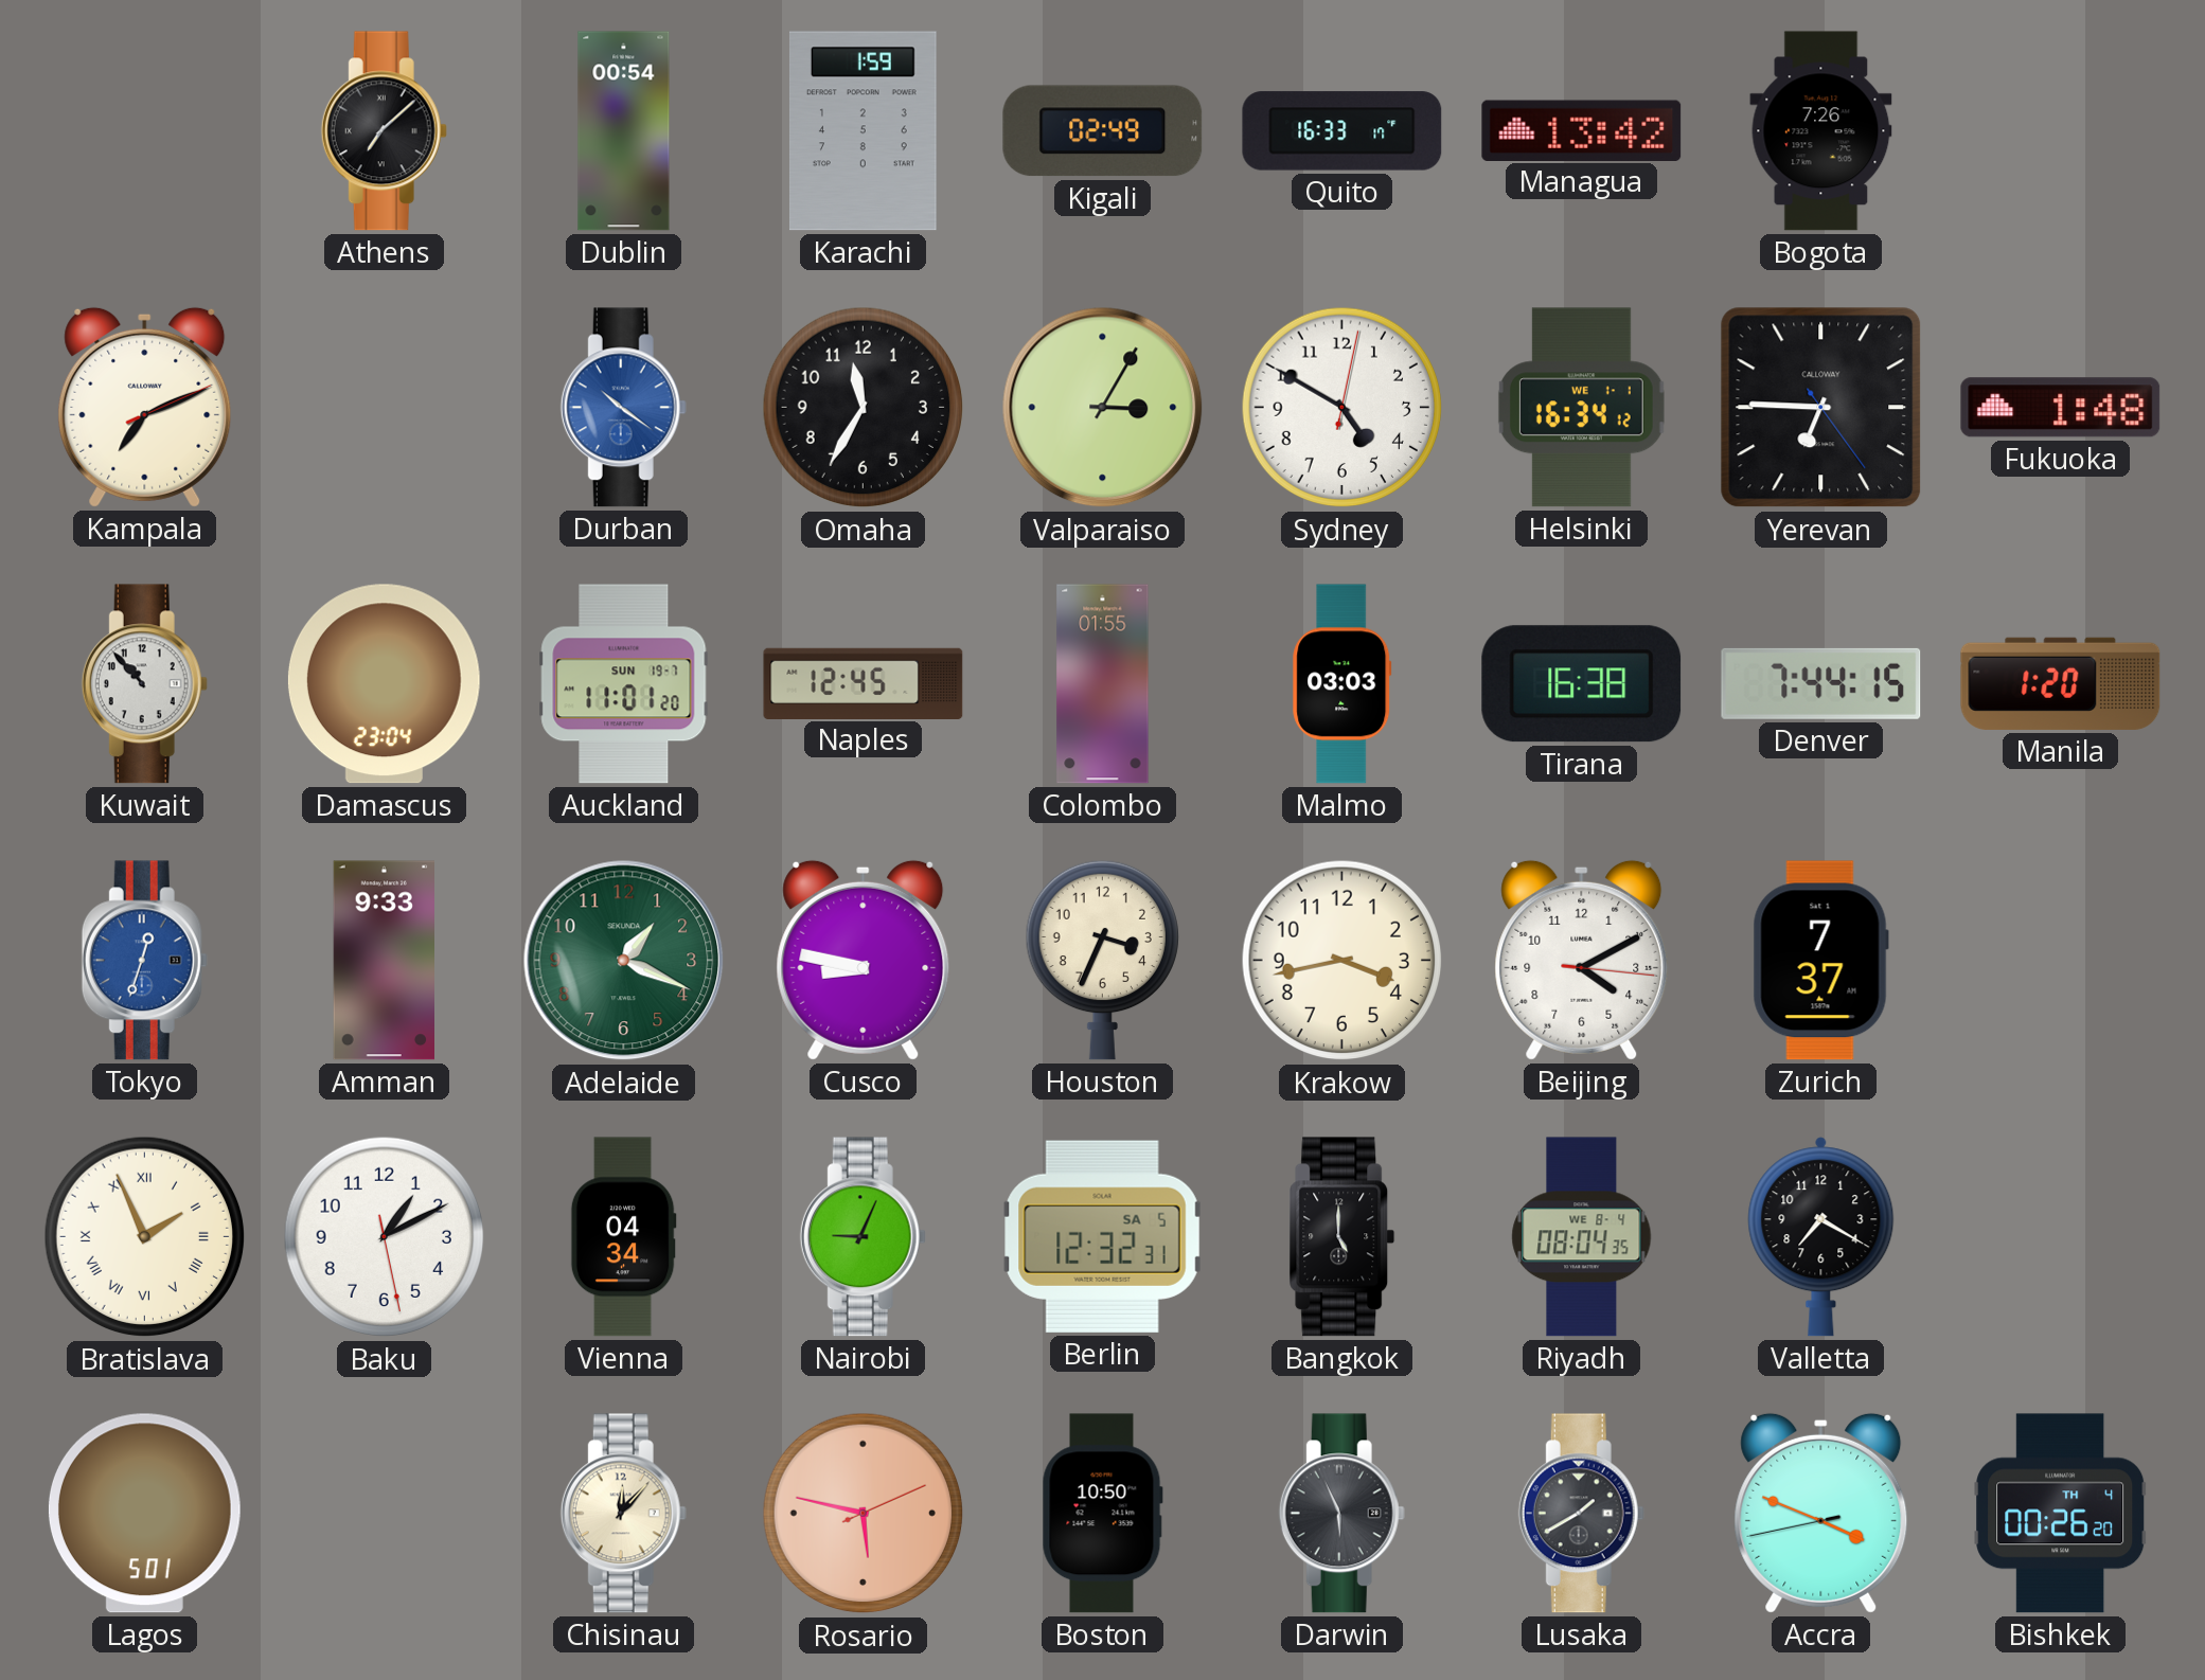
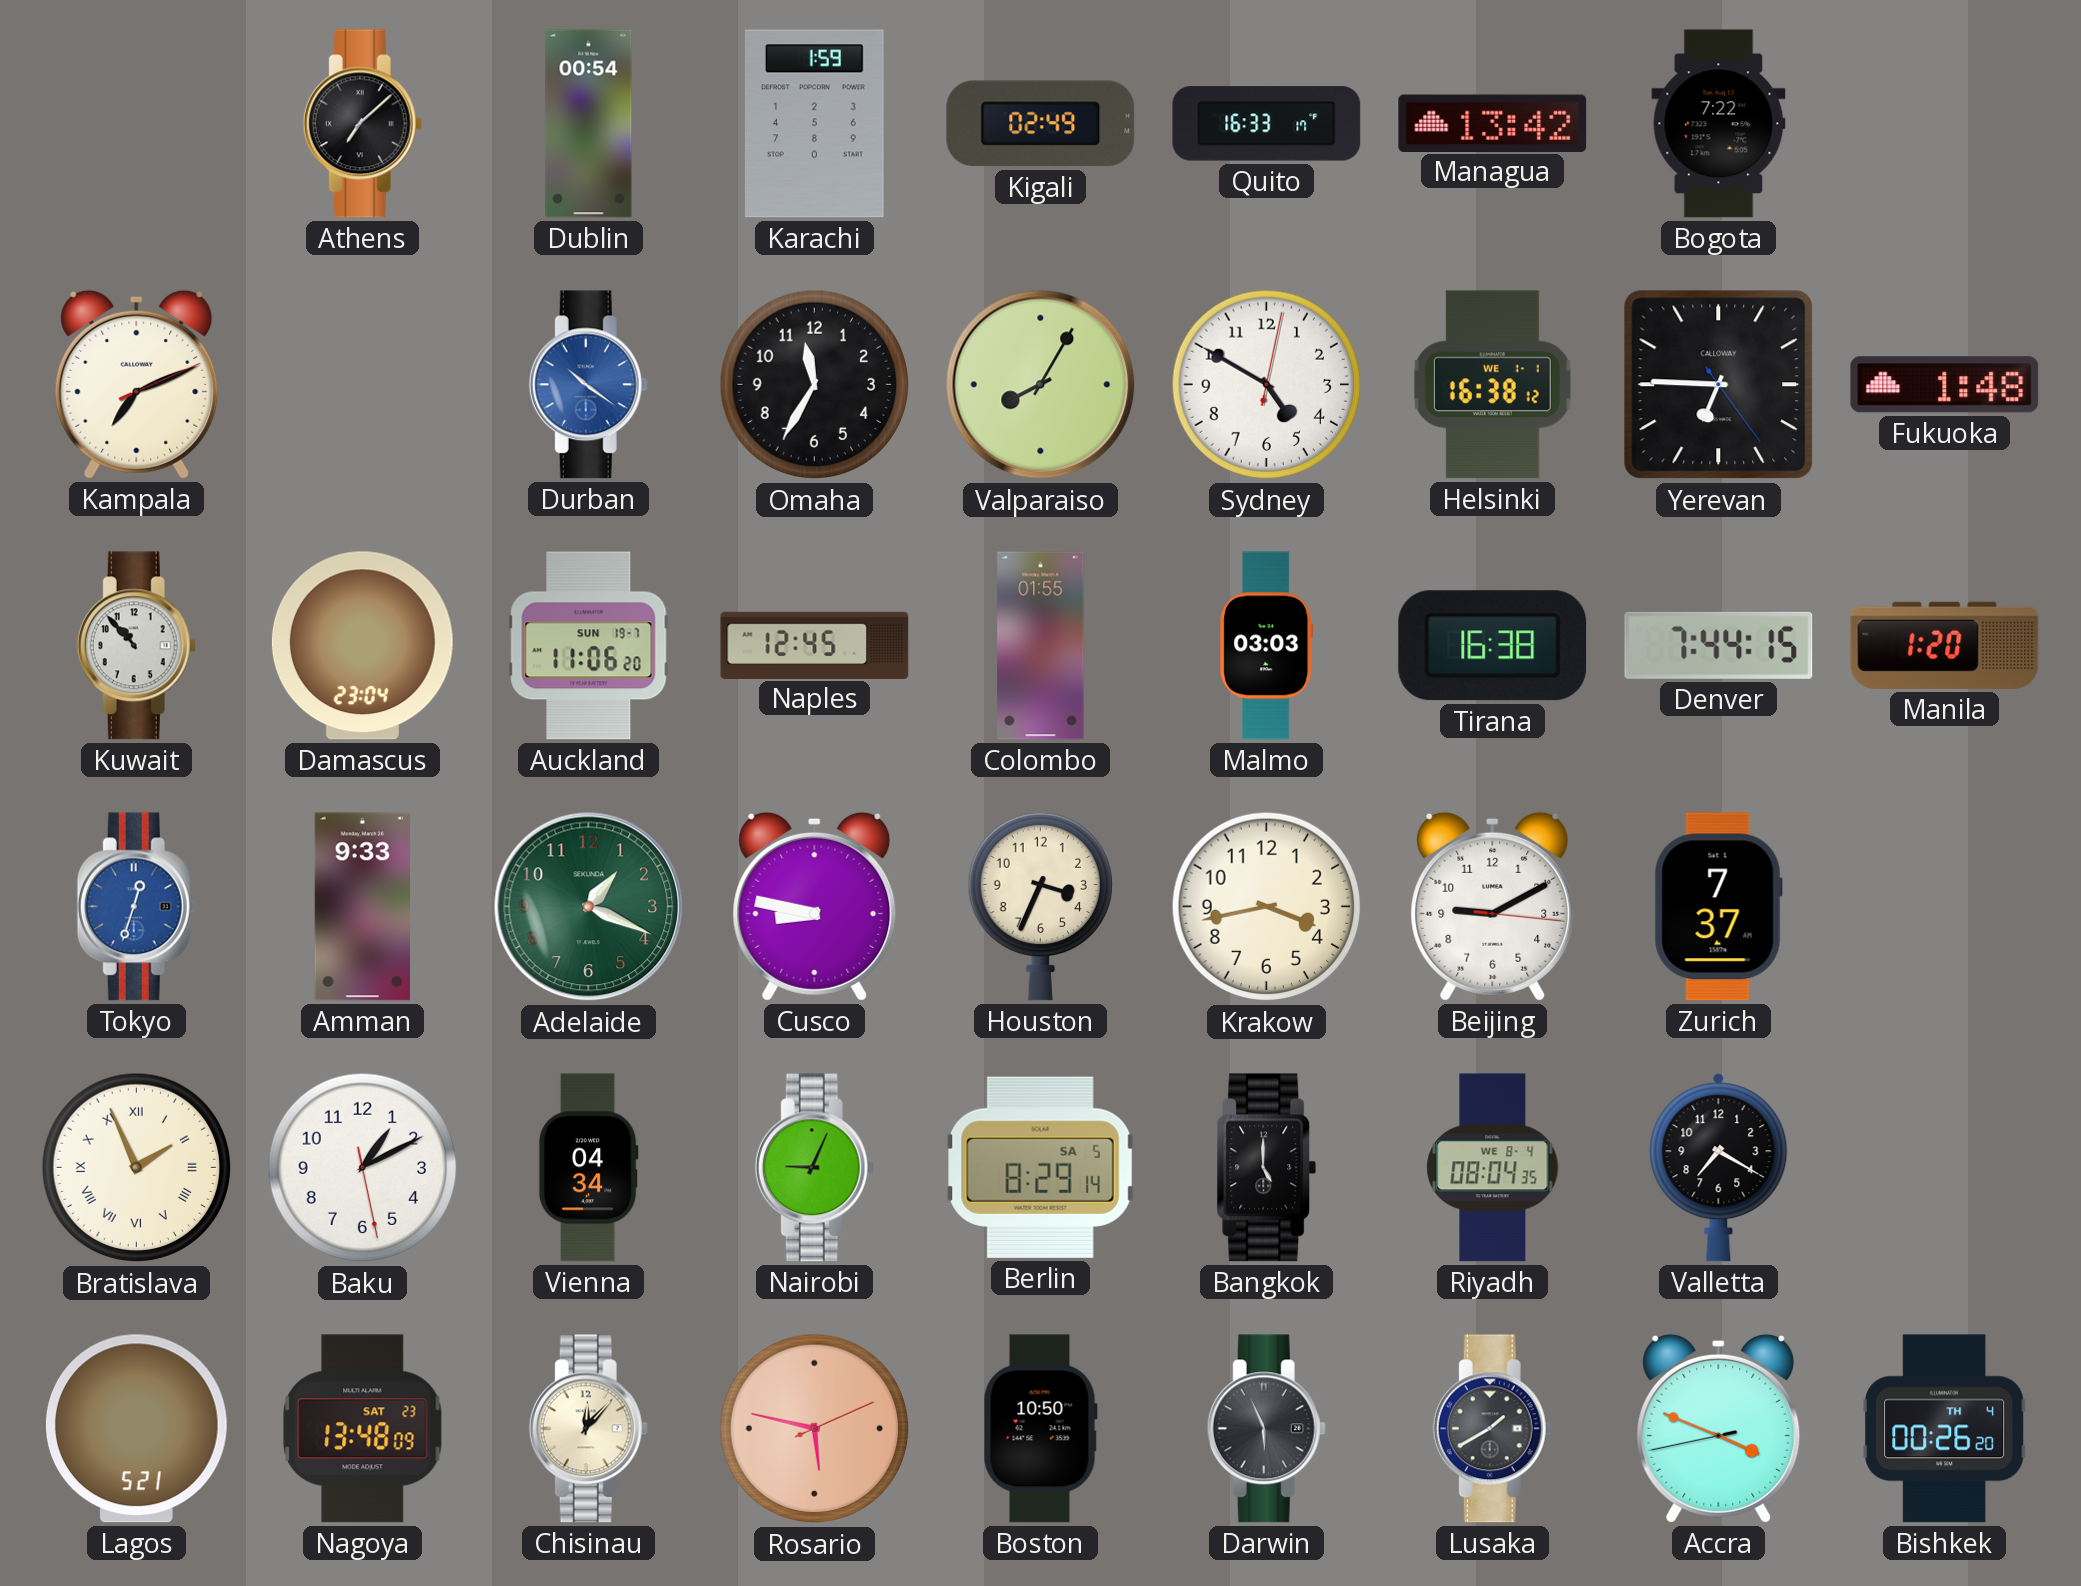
Bogota: 7:26 -> 7:22 (1719, 124)
Valparaiso: 3:05 -> 8:05 (1041, 385)
Helsinki: 16:34 -> 16:38 (1492, 385)
Auckland: 11:01 -> 11:06 (589, 646)
Beijing: 4:10 -> 9:10 (1493, 906)
Berlin: 12:32 -> 8:29 (1041, 1167)
Lagos: 5:01 -> 5:21 (136, 1429)
Nagoya: none -> 13:48 (363, 1429)
